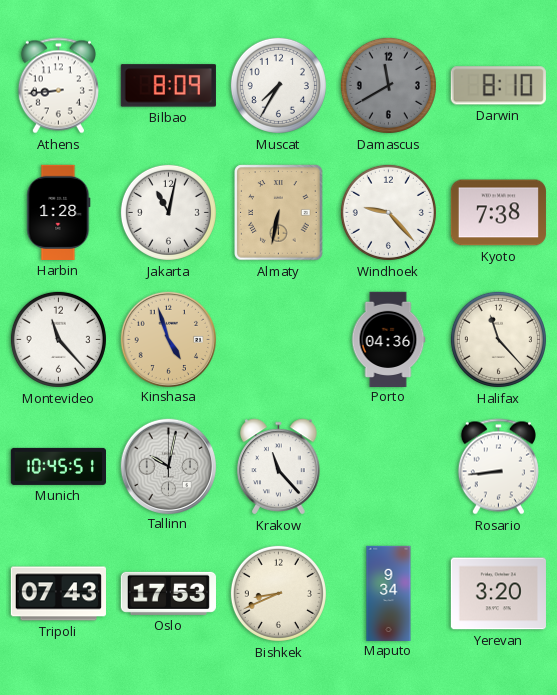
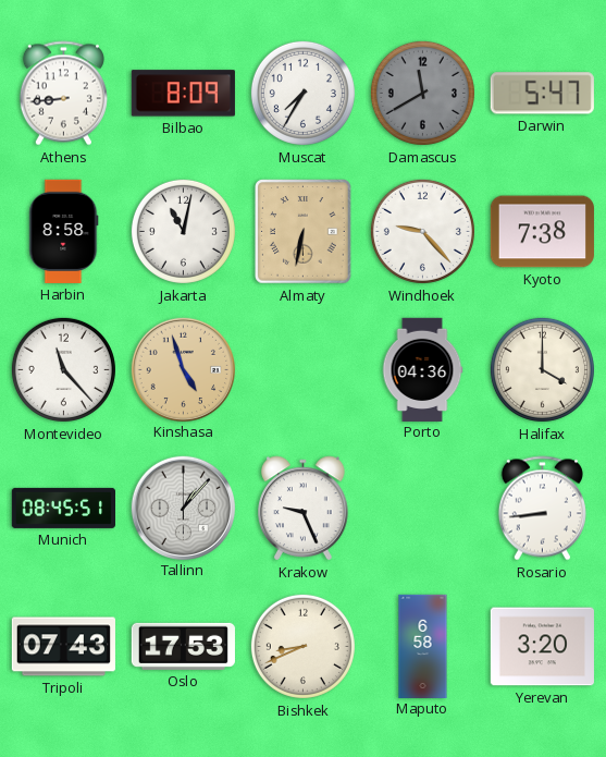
Darwin: 8:10 -> 5:47 (542, 94)
Harbin: 1:28 -> 8:58 (64, 231)
Halifax: 11:23 -> 4:00 (542, 369)
Munich: 10:45 -> 08:45 (63, 508)
Tallinn: 10:02 -> 1:07 (183, 508)
Krakow: 11:23 -> 9:26 (304, 509)
Maputo: 9:34 -> 6:58 (423, 646)
